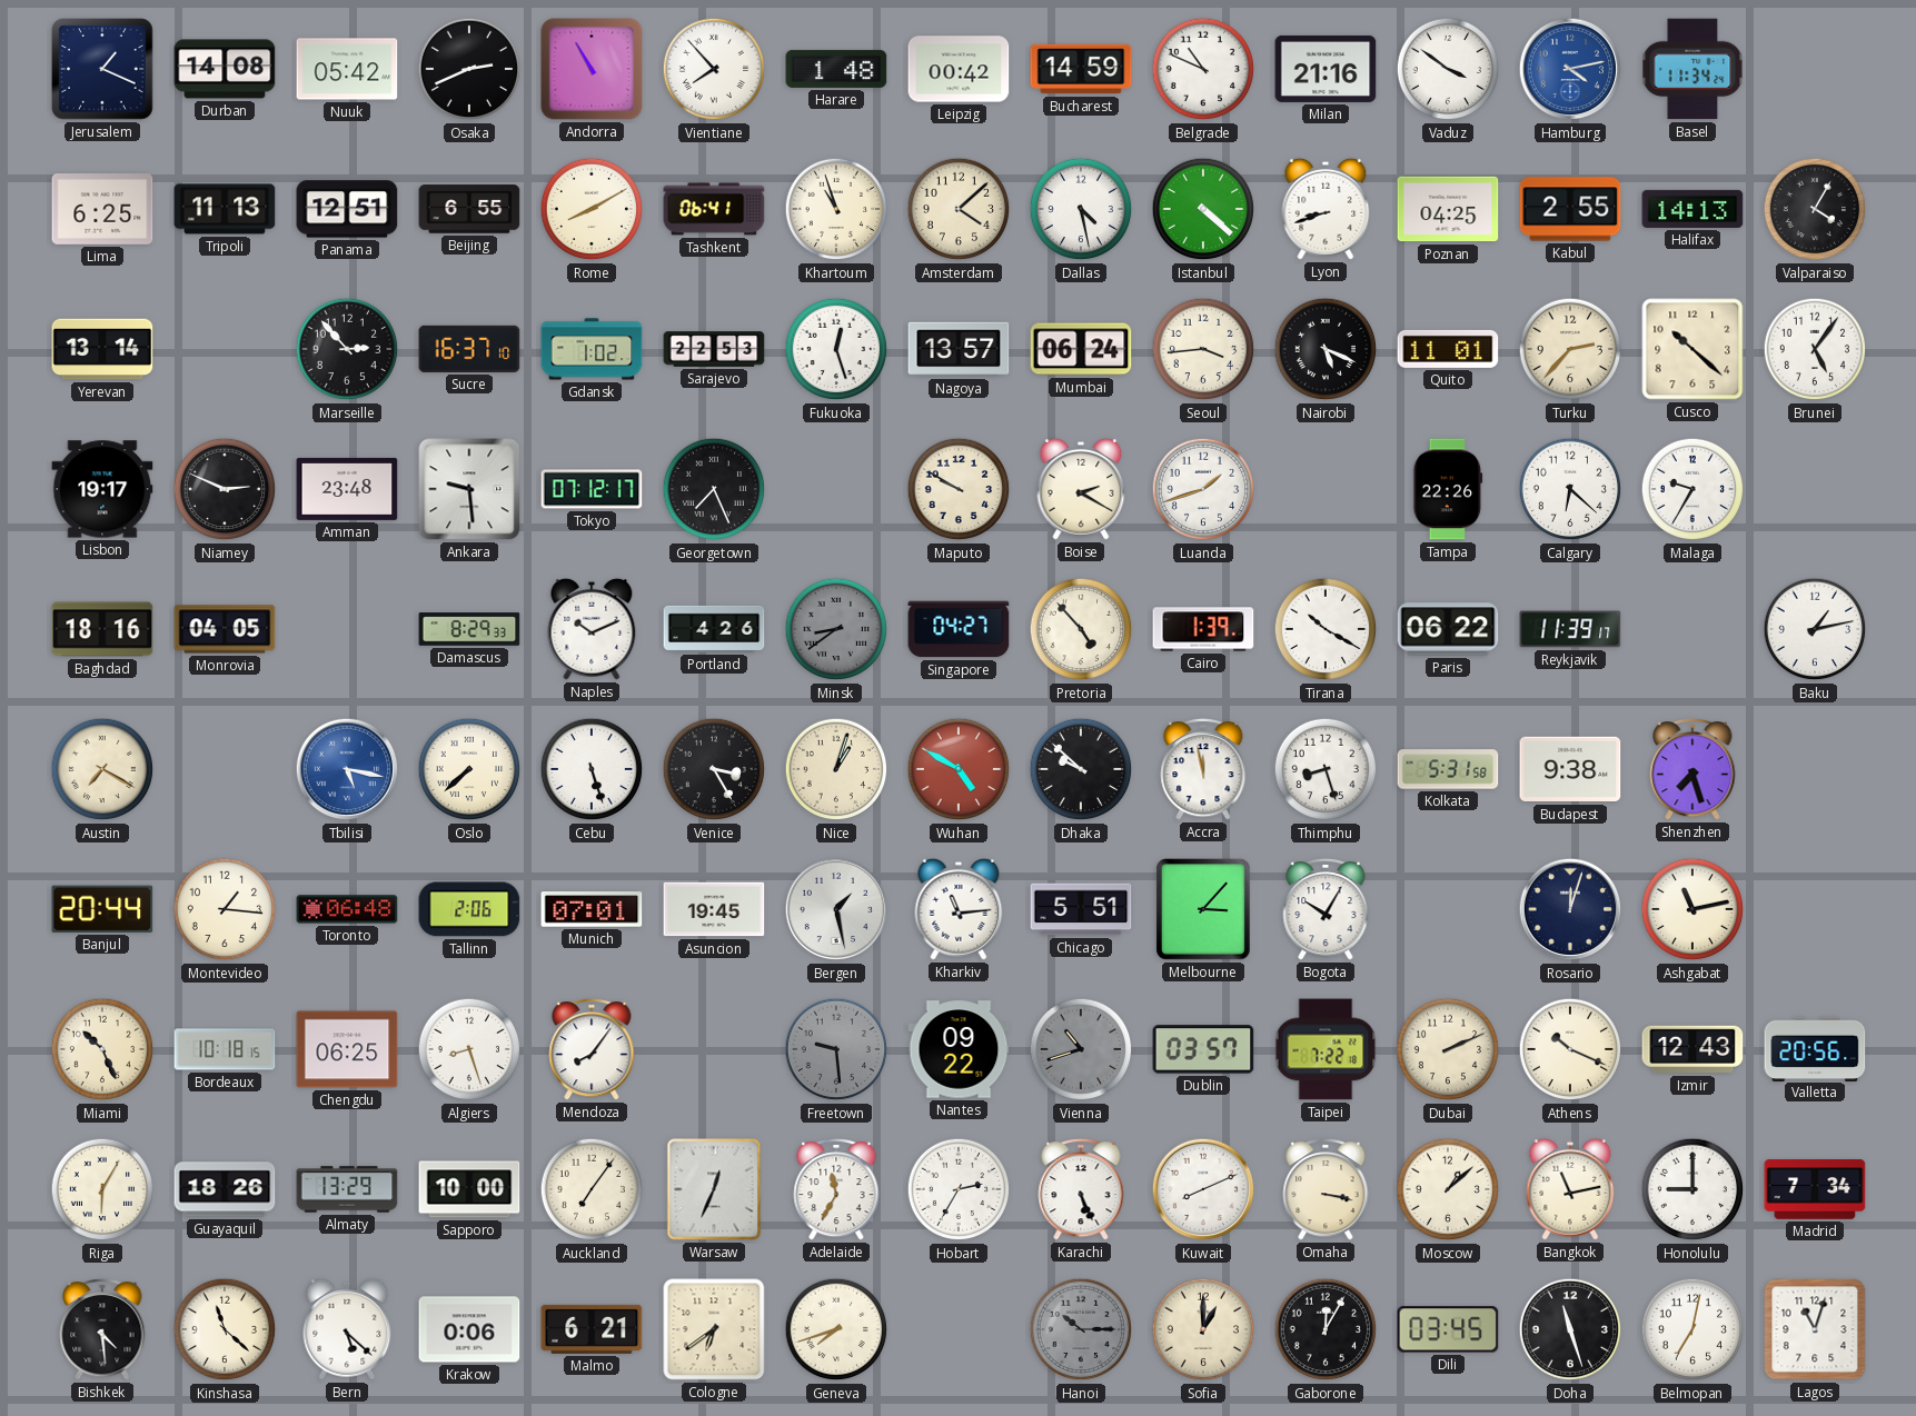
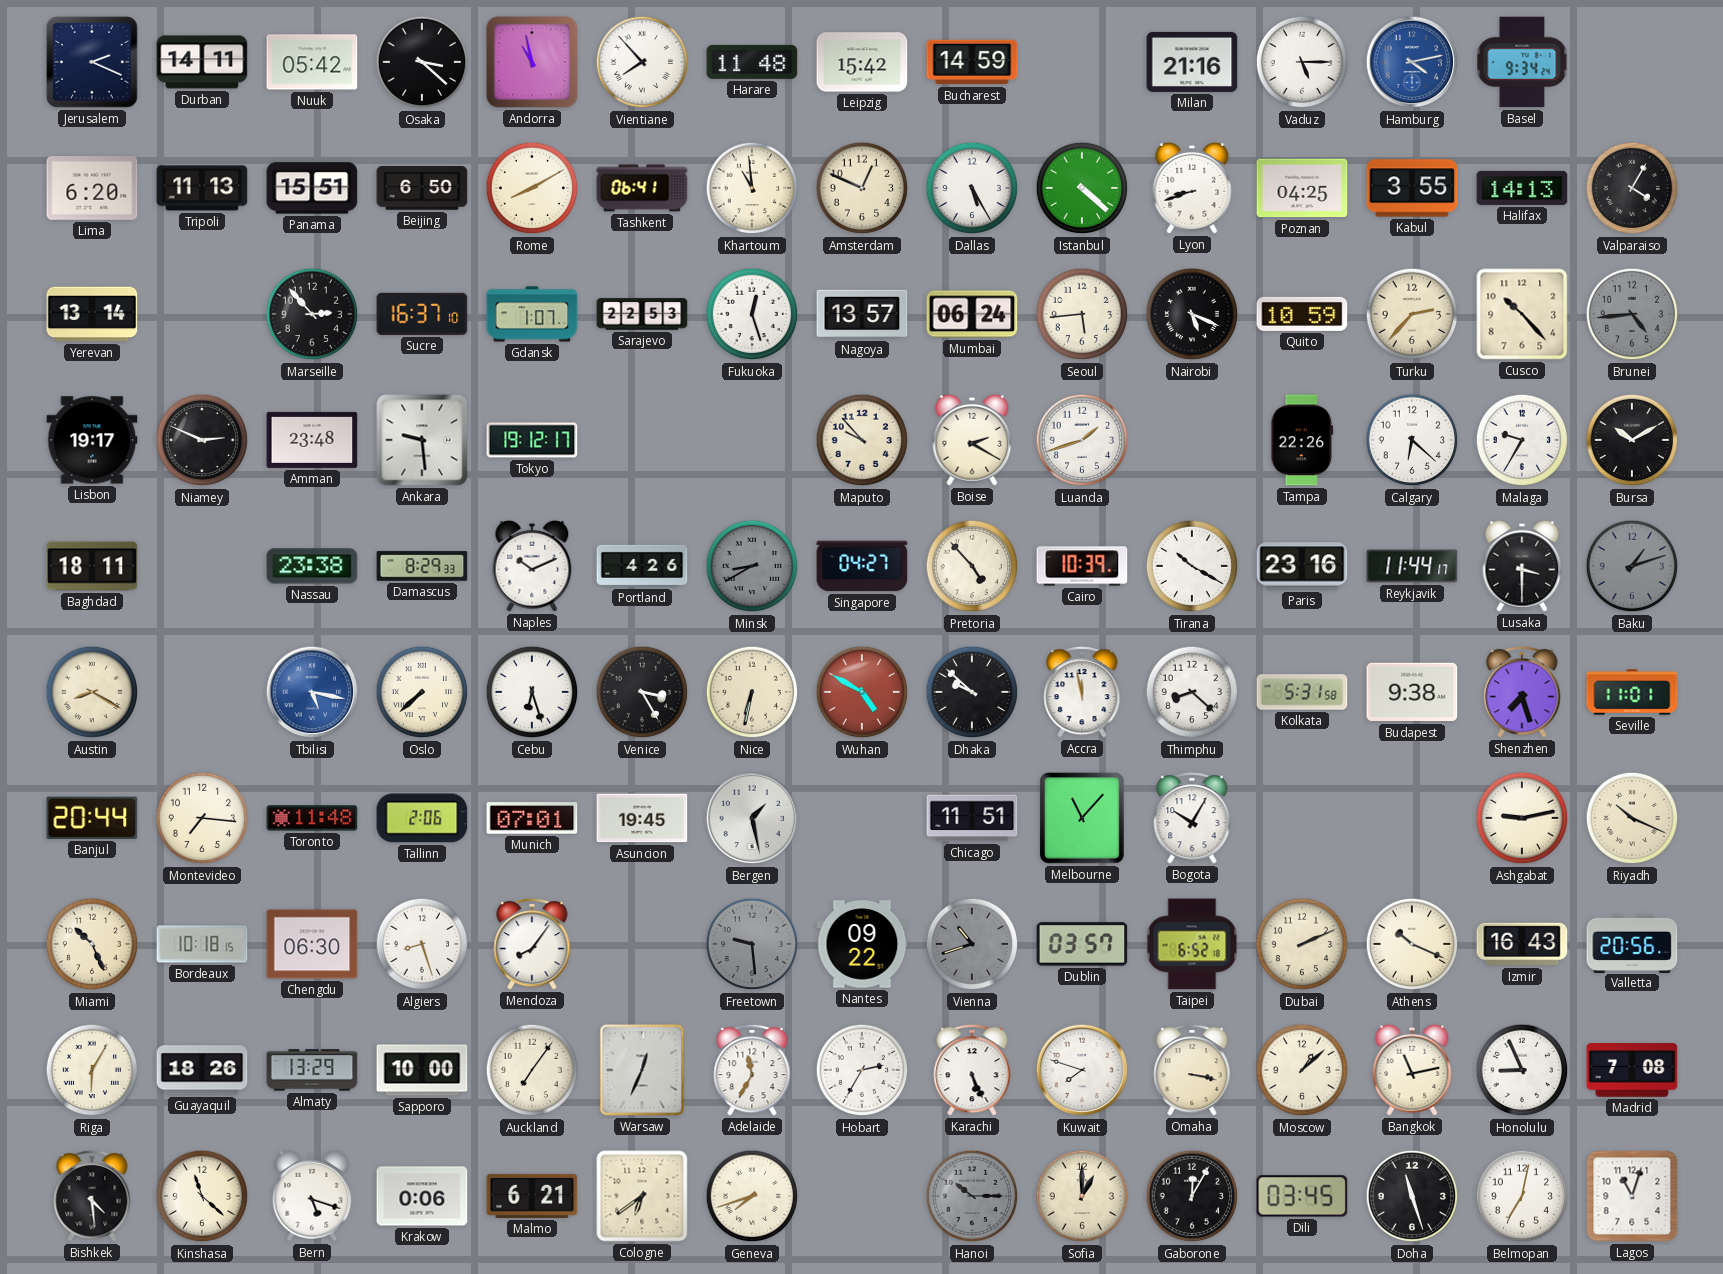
Jerusalem: 1:19 -> 2:19 (92, 62)
Durban: 14:08 -> 14:11 (202, 62)
Osaka: 2:41 -> 3:22 (422, 62)
Andorra: 10:55 -> 10:58 (532, 62)
Harare: 1:48 -> 11:48 (752, 62)
Leipzig: 00:42 -> 15:42 (862, 62)
Belgrade: 10:49 -> none (1203, 69)
Vaduz: 3:51 -> 5:15 (1302, 62)
Basel: 11:34 -> 9:34 (1522, 62)
Lima: 6:25 -> 6:20 (92, 189)
Panama: 12:51 -> 15:51 (312, 188)
Beijing: 6:55 -> 6:50 (422, 188)
Khartoum: 10:57 -> 10:59 (752, 188)
Amsterdam: 4:08 -> 12:49 (862, 188)
Dallas: 4:28 -> 5:25 (972, 188)
Kabul: 2:55 -> 3:55 (1412, 188)
Gdansk: 1:02 -> 1:07 (532, 314)
Seoul: 3:44 -> 5:44 (1082, 314)
Quito: 11:01 -> 10:59 (1302, 314)
Cusco: 10:22 -> 10:23 (1522, 314)
Brunei: 5:06 -> 4:44 (1632, 314)
Brunei dial: white -> grey (1632, 314)
Tokyo: 07:12 -> 19:12 (532, 440)
Georgetown: 7:26 -> none (714, 489)
Maputo: 9:50 -> 9:53 (862, 440)
Bursa: none -> 10:10 (1632, 440)
Baghdad: 18:16 -> 18:11 (92, 566)
Monrovia: 04:05 -> none (225, 629)
Nassau: none -> 23:38 (312, 566)
Minsk: 8:39 -> 8:40 (752, 566)
Cairo: 1:39 -> 10:39 (1082, 566)
Paris: 06:22 -> 23:16 (1302, 566)
Reykjavik: 11:39 -> 11:44 (1412, 566)
Lusaka: none -> 3:30 (1522, 566)
Baku: 1:13 -> 1:12 (1632, 566)
Baku dial: white -> grey (1632, 566)
Austin: 7:20 -> 8:20 (92, 692)
Cebu: 5:27 -> 6:27 (532, 692)
Nice: 1:03 -> 6:32 (752, 692)
Thimphu: 8:27 -> 8:22 (1192, 692)
Seville: none -> 11:01 (1632, 692)
Montevideo: 1:16 -> 7:16 (202, 818)
Toronto: 06:48 -> 11:48 (312, 818)
Kharkiv: 11:14 -> none (959, 909)
Chicago: 5:51 -> 11:51 (972, 818)
Melbourne: 3:07 -> 11:07 (1083, 819)
Rosario: 12:03 -> none (1570, 909)
Ashgabat: 11:13 -> 9:13 (1522, 818)
Riyadh: none -> 10:19 (1632, 818)
Chengdu: 06:25 -> 06:30 (312, 944)
Taipei: 7:22 -> 6:52 (1192, 944)
Izmir: 12:43 -> 16:43 (1522, 944)
Kuwait: 8:11 -> 7:48 (1082, 1070)
Honolulu: 9:00 -> 8:56 (1522, 1070)
Madrid: 7:34 -> 7:08 (1632, 1070)
Bern: 5:22 -> 5:18 (312, 1196)
